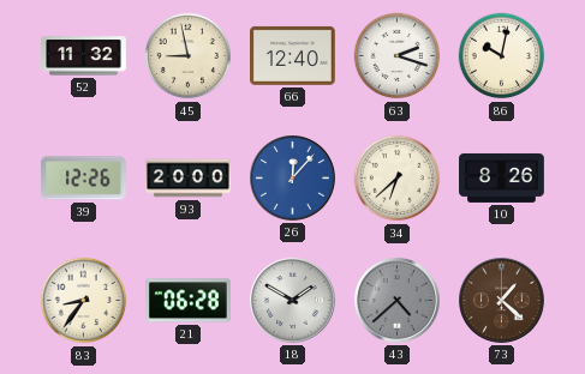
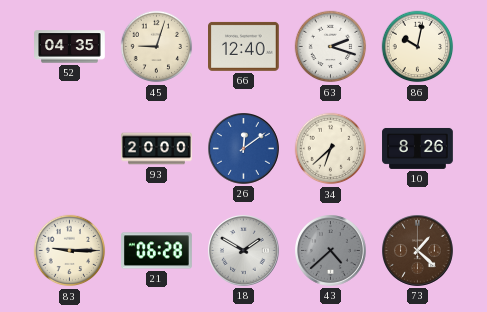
52: 11:32 -> 04:35 (70, 47)
45: 8:58 -> 9:03 (157, 47)
39: 12:26 -> none (84, 179)
26: 12:07 -> 12:09 (244, 149)
83: 8:36 -> 9:15 (70, 251)
